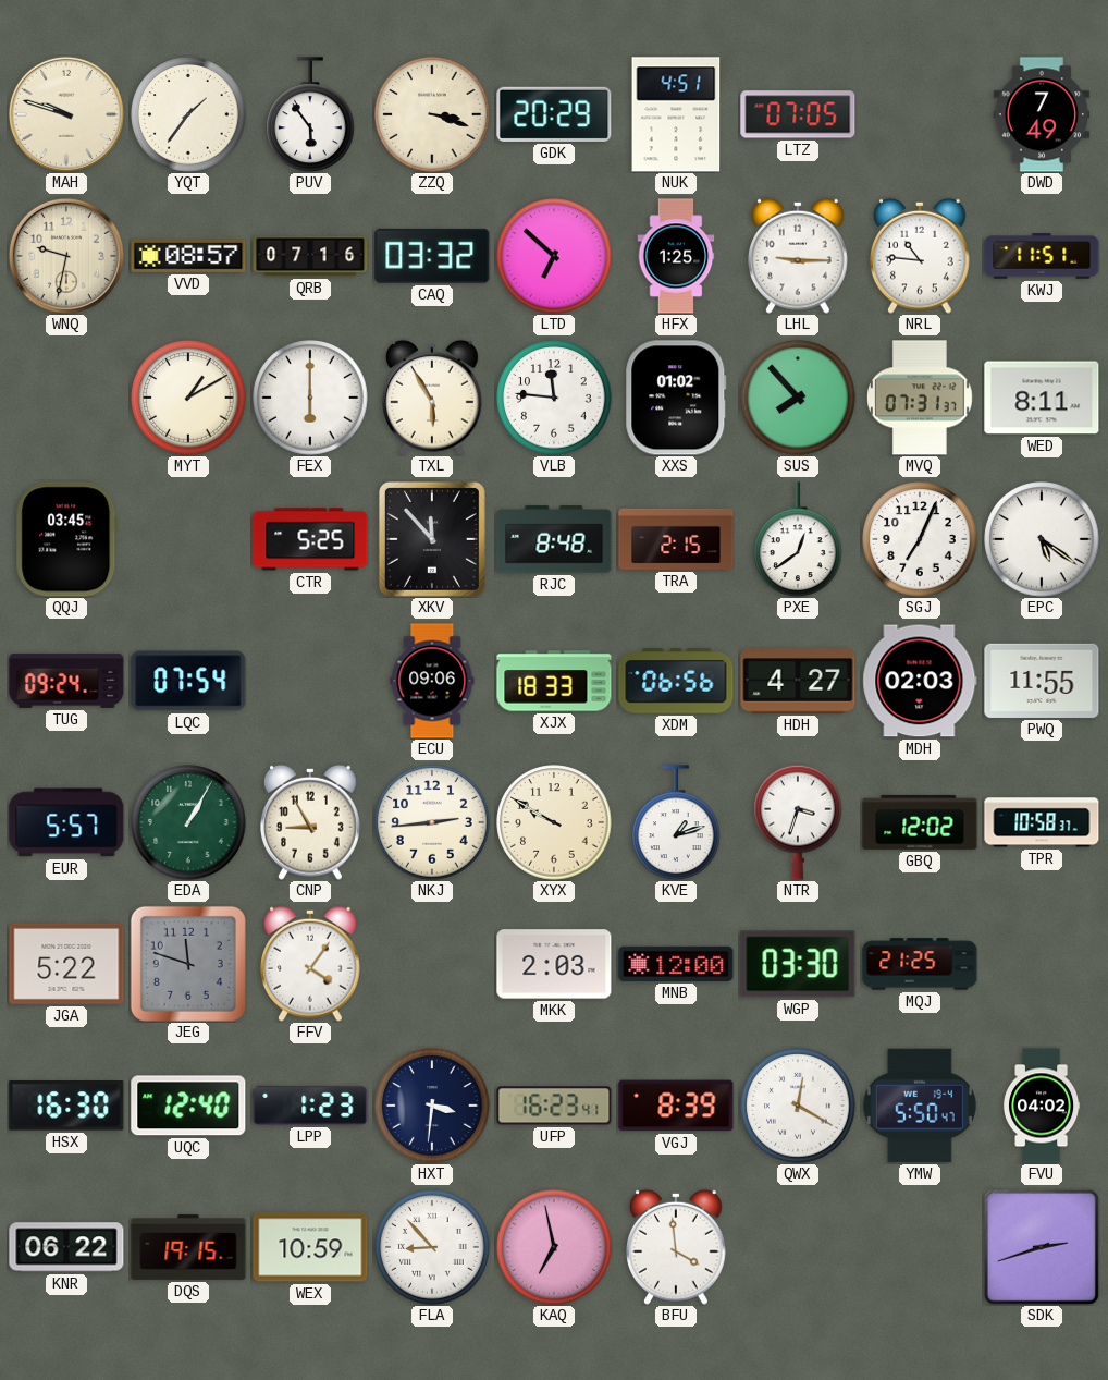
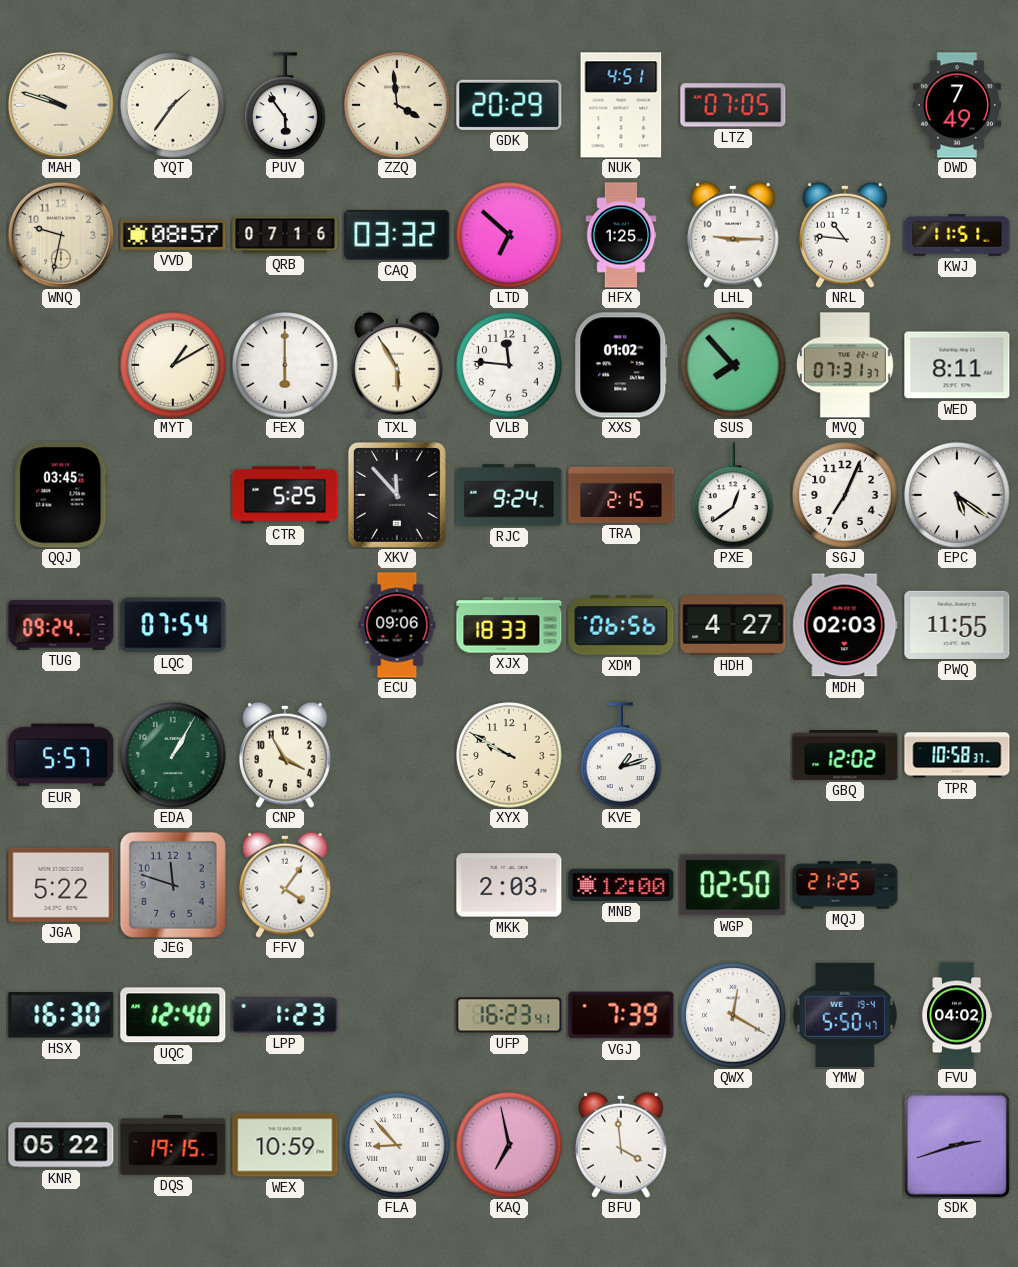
ZZQ: 3:18 -> 3:59 (397, 105)
RJC: 8:48 -> 9:24 (509, 495)
CNP: 8:55 -> 3:55 (286, 755)
NKJ: 2:44 -> none (432, 822)
NTR: 3:33 -> none (798, 822)
WGP: 03:30 -> 02:50 (733, 885)
HXT: 3:31 -> none (432, 1106)
VGJ: 8:39 -> 7:39 (621, 1015)
KNR: 06:22 -> 05:22 (61, 1145)
